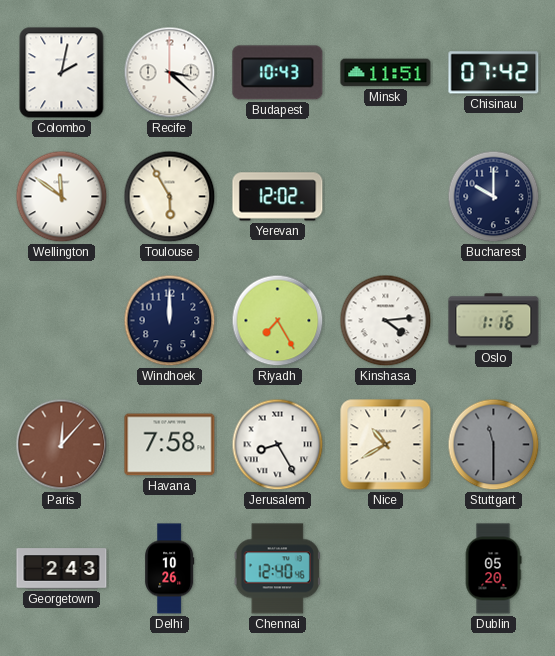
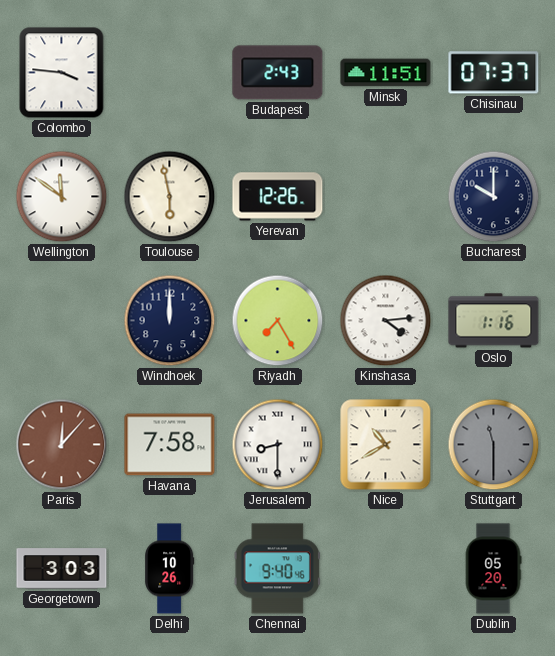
Colombo: 2:02 -> 3:46 (62, 73)
Recife: 3:22 -> none (170, 73)
Budapest: 10:43 -> 2:43 (278, 73)
Chisinau: 07:42 -> 07:37 (494, 73)
Toulouse: 5:55 -> 5:58 (170, 197)
Yerevan: 12:02 -> 12:26 (278, 197)
Jerusalem: 8:25 -> 8:30 (278, 445)
Georgetown: 2:43 -> 3:03 (62, 569)
Chennai: 12:40 -> 9:40 (277, 569)
